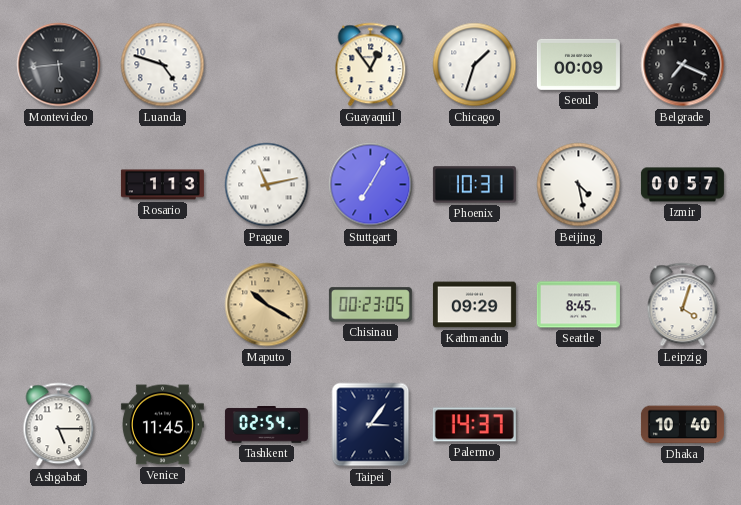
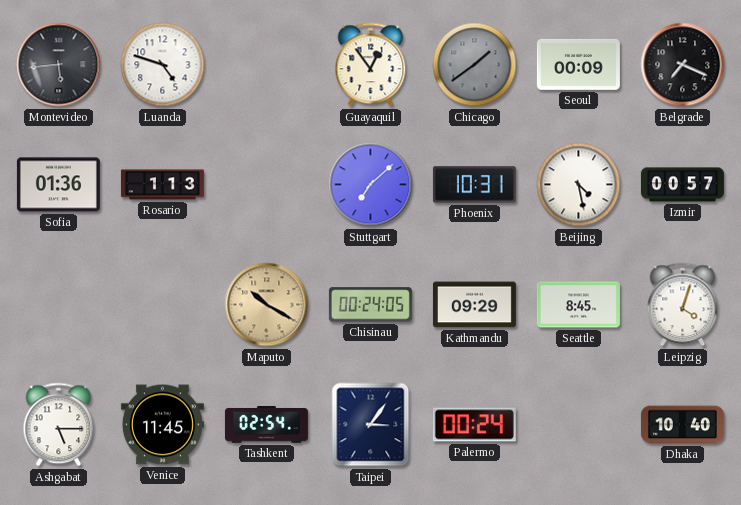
Chicago: 1:33 -> 1:39 (475, 65)
Chicago dial: white -> grey (475, 65)
Sofia: none -> 01:36 (58, 185)
Prague: 11:13 -> none (267, 185)
Stuttgart: 7:05 -> 7:08 (371, 185)
Chisinau: 00:23 -> 00:24 (370, 305)
Palermo: 14:37 -> 00:24 (474, 425)
